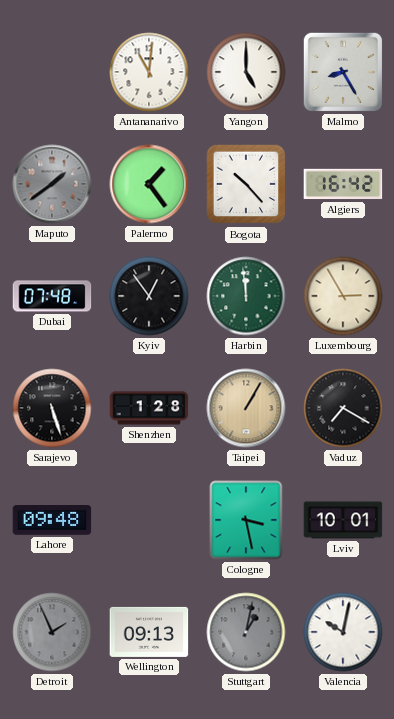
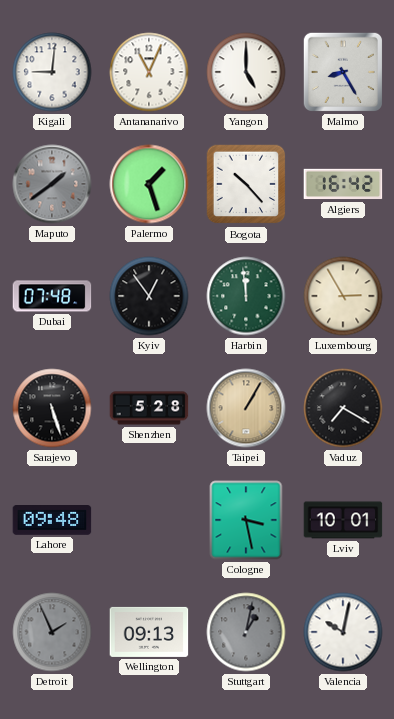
Kigali: none -> 9:01 (52, 72)
Antananarivo: 11:01 -> 11:04 (149, 72)
Palermo: 1:24 -> 1:27 (149, 184)
Shenzhen: 1:28 -> 5:28 (149, 408)
